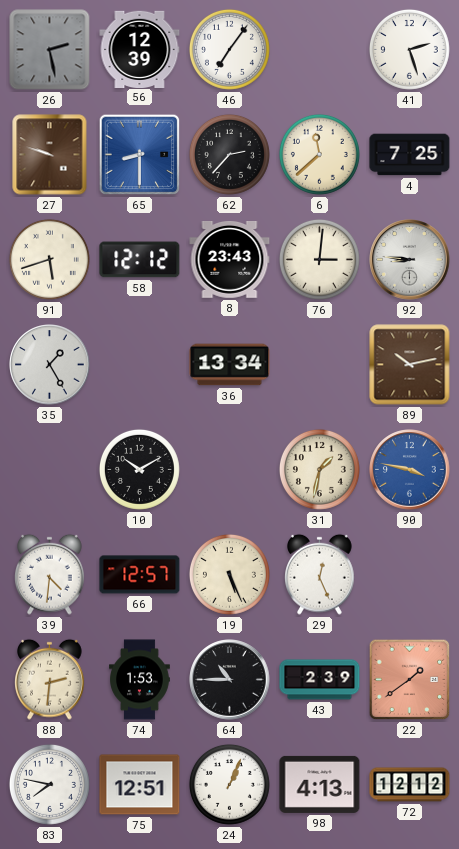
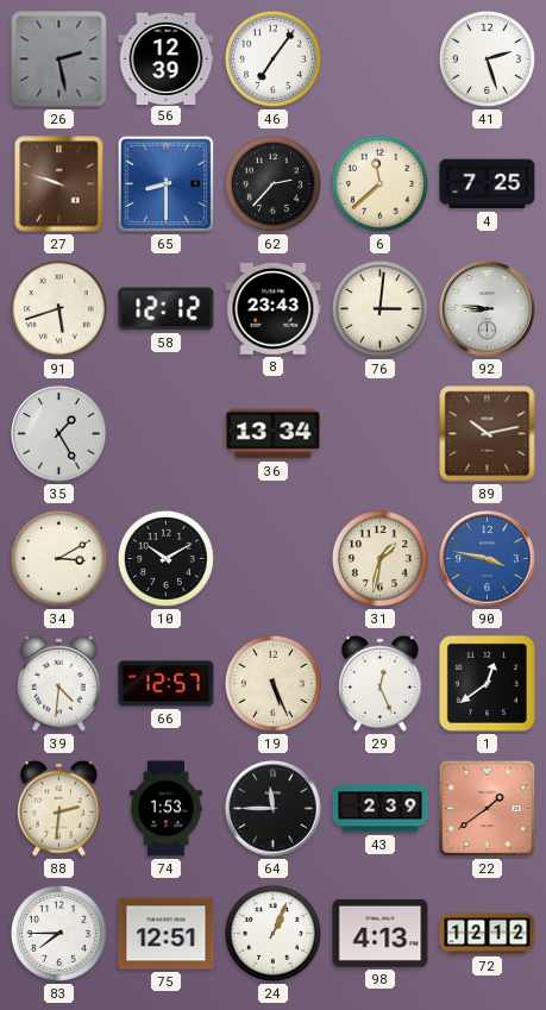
34: none -> 3:10 (58, 558)
1: none -> 12:39 (487, 683)
64: 10:45 -> 11:45 (274, 809)
83: 7:47 -> 7:45 (58, 933)
